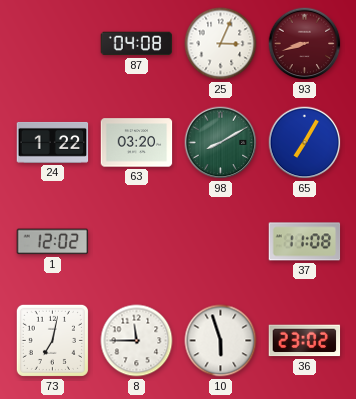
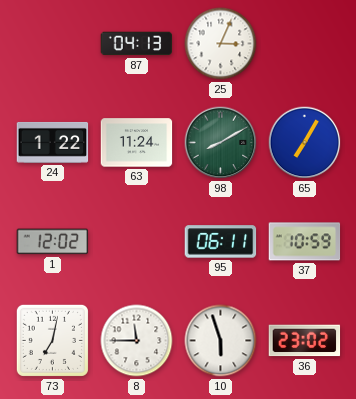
87: 04:08 -> 04:13 (137, 44)
93: 8:42 -> none (305, 44)
63: 03:20 -> 11:24 (137, 143)
95: none -> 06:11 (221, 242)
37: 11:08 -> 10:59 (305, 242)
